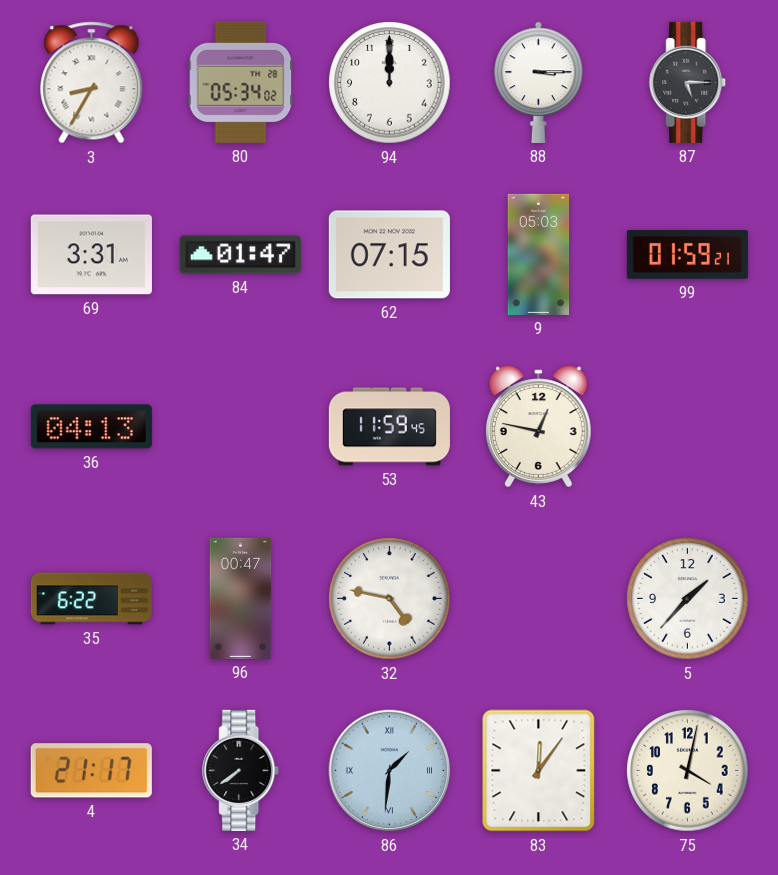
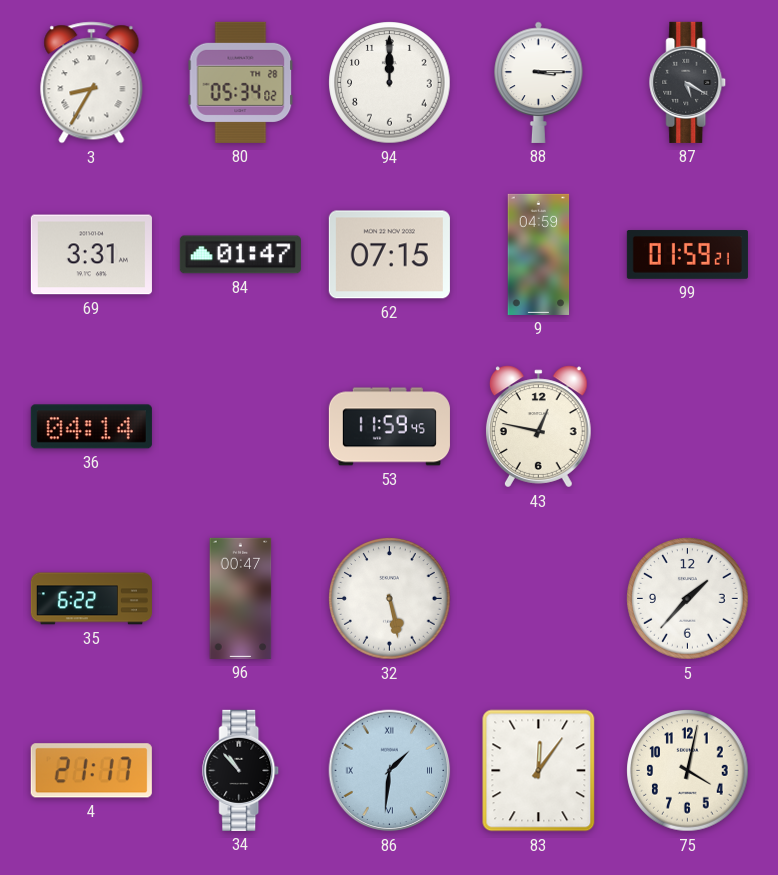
87: 5:15 -> 5:20 (688, 82)
9: 05:03 -> 04:59 (539, 254)
36: 04:13 -> 04:14 (91, 427)
32: 4:47 -> 5:28 (390, 599)
34: 7:39 -> 10:53 (241, 770)
